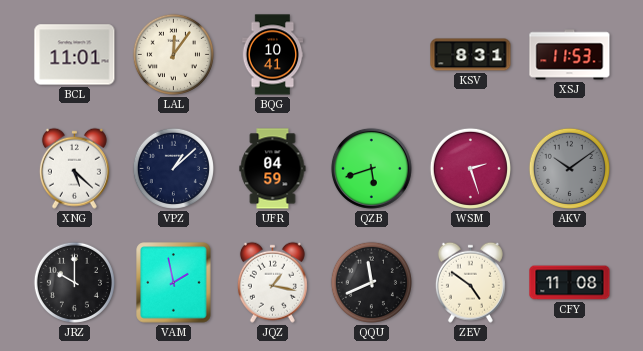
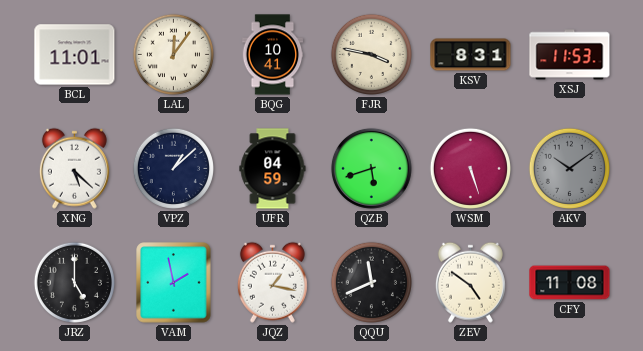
FJR: none -> 3:47 (371, 54)
WSM: 2:27 -> 5:27 (470, 168)
JRZ: 10:00 -> 5:00 (74, 282)
